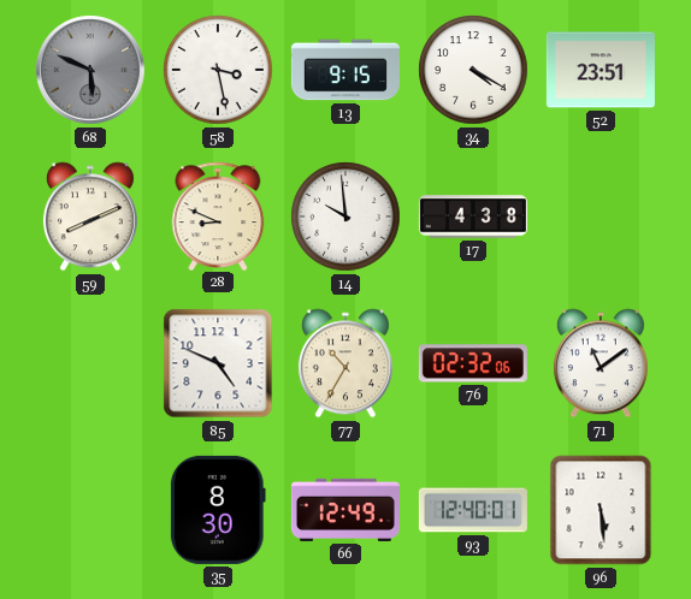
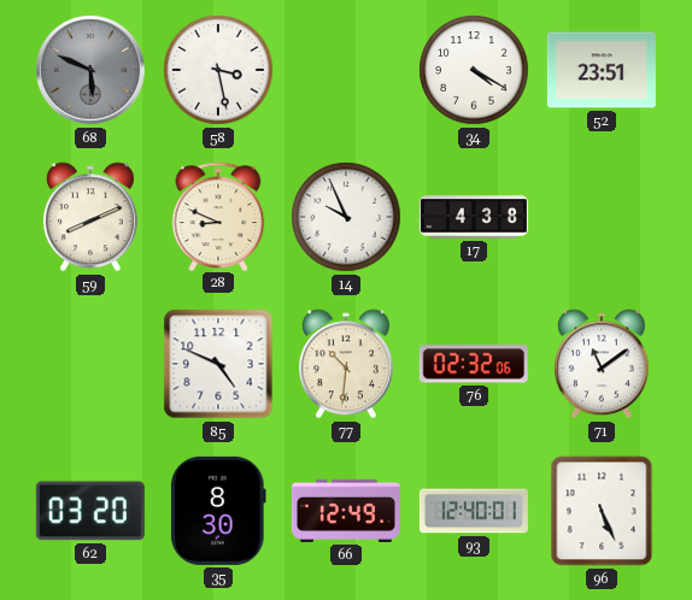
13: 9:15 -> none (345, 70)
14: 9:59 -> 9:56 (346, 217)
77: 10:35 -> 10:31 (346, 364)
62: none -> 03:20 (90, 511)
96: 5:29 -> 5:26 (602, 511)
